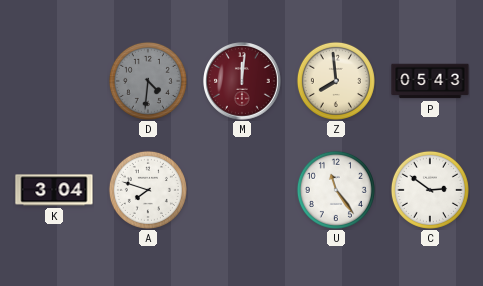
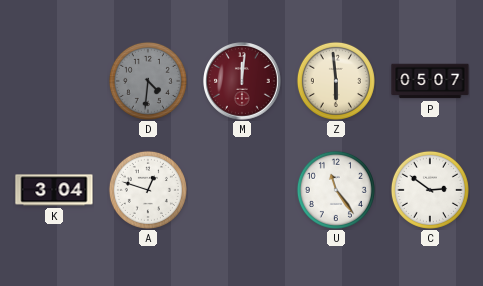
Z: 7:59 -> 5:59 (336, 81)
P: 05:43 -> 05:07 (430, 81)
A: 7:48 -> 12:48 (148, 190)
